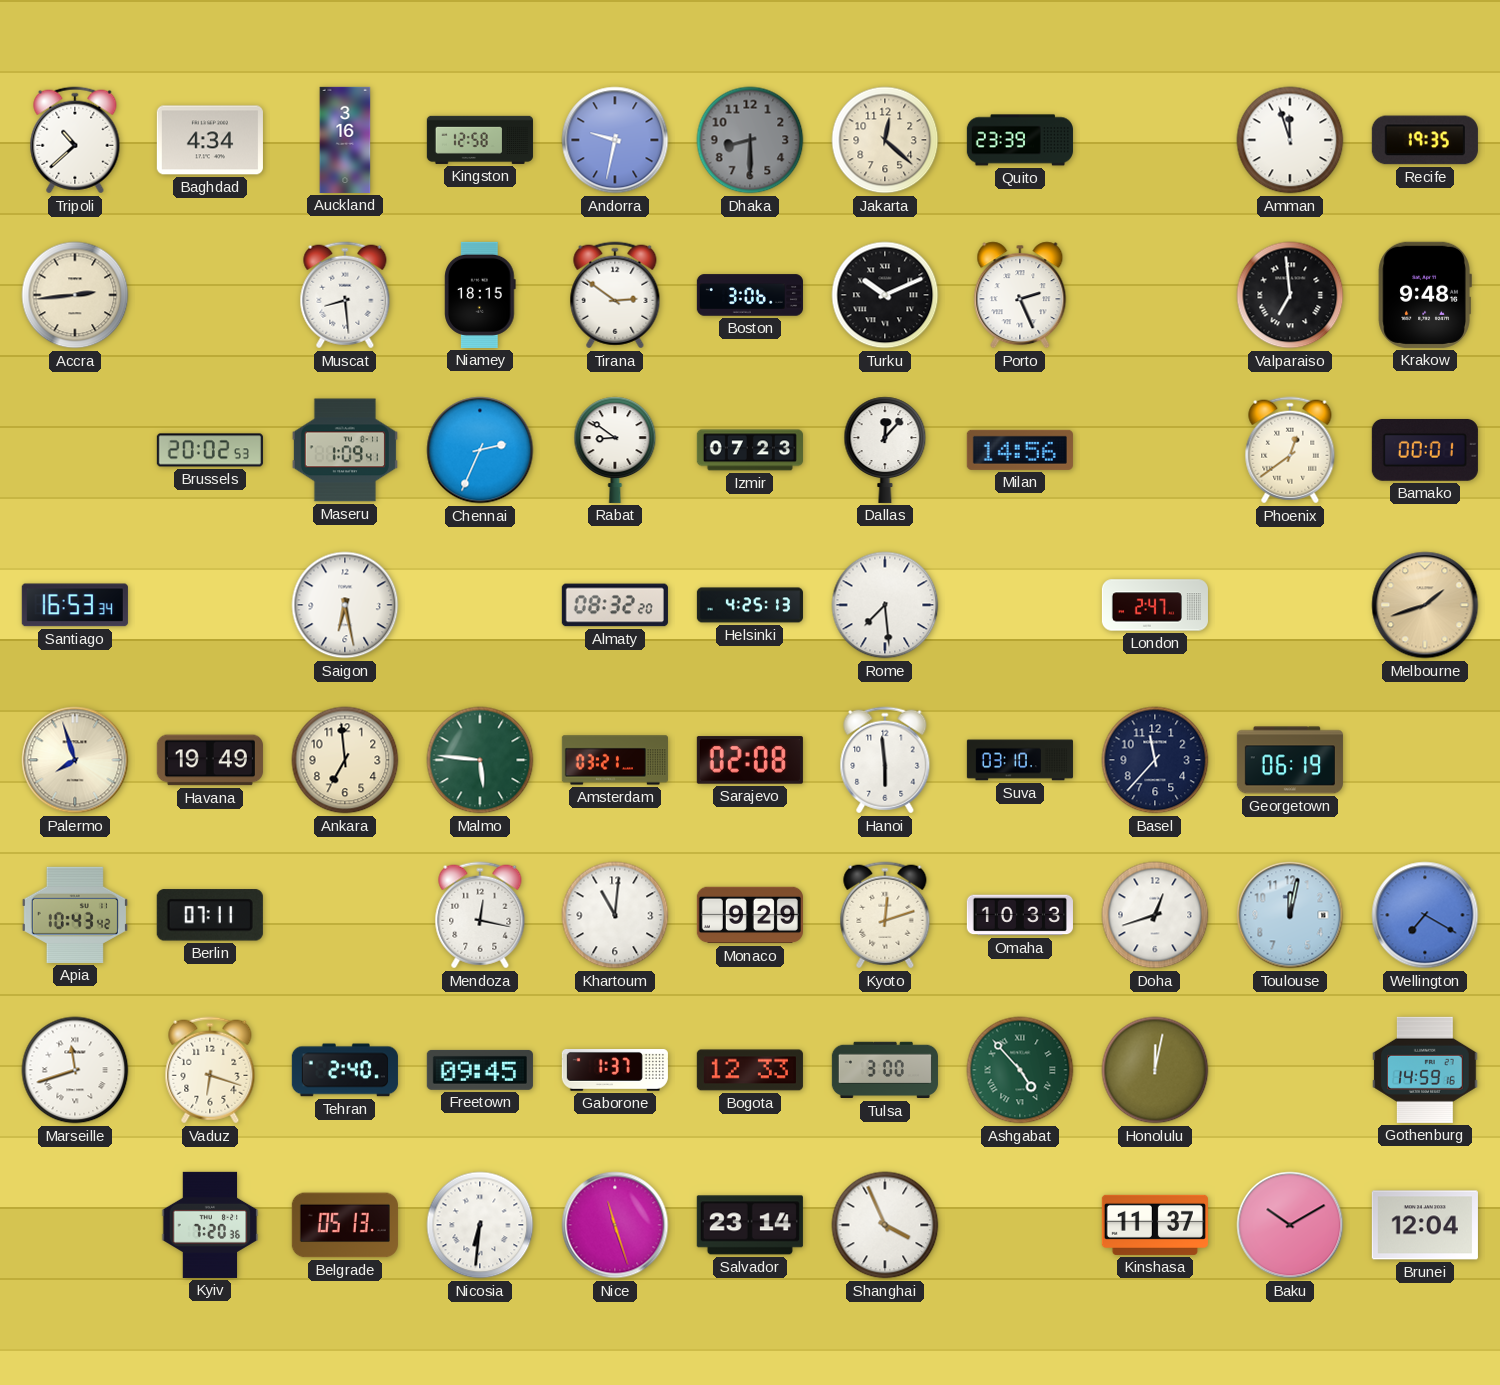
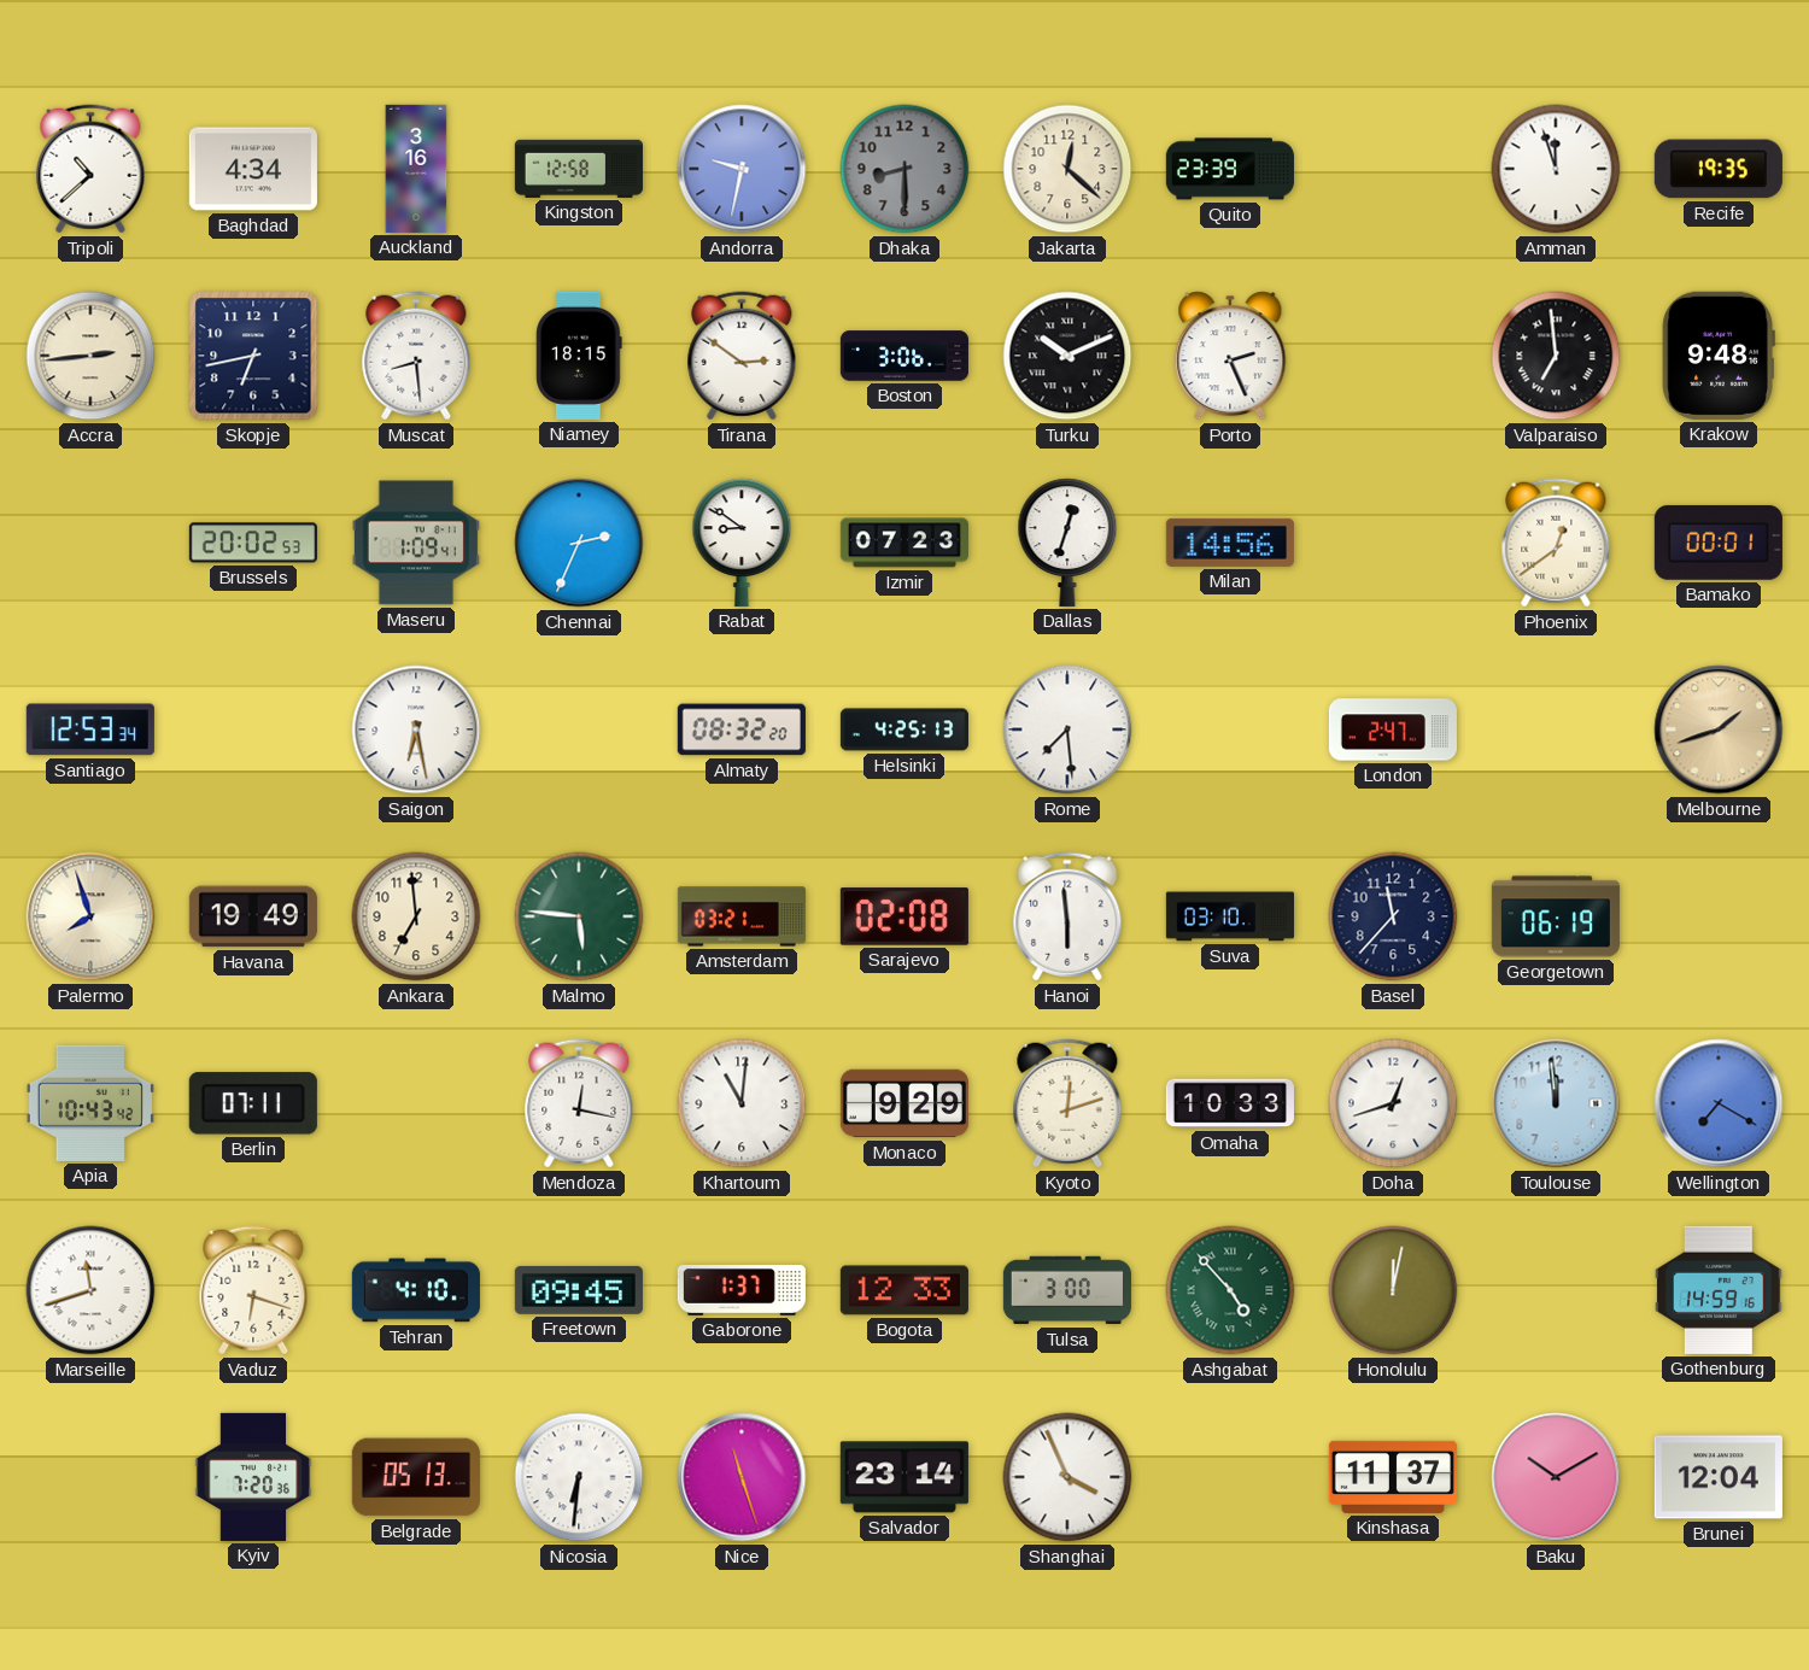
Skopje: none -> 6:43 (253, 356)
Dallas: 12:07 -> 12:33 (1067, 543)
Santiago: 16:53 -> 12:53 (90, 729)
Toulouse: 12:02 -> 11:59 (1556, 1103)
Tehran: 2:40 -> 4:10 (416, 1290)
